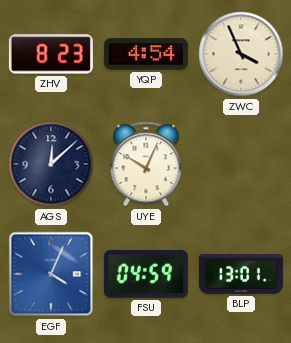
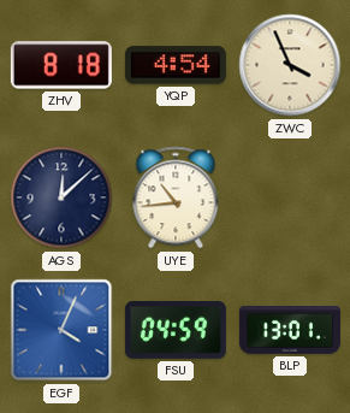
ZHV: 8:23 -> 8:18 (61, 65)
UYE: 10:04 -> 10:44 (176, 197)
